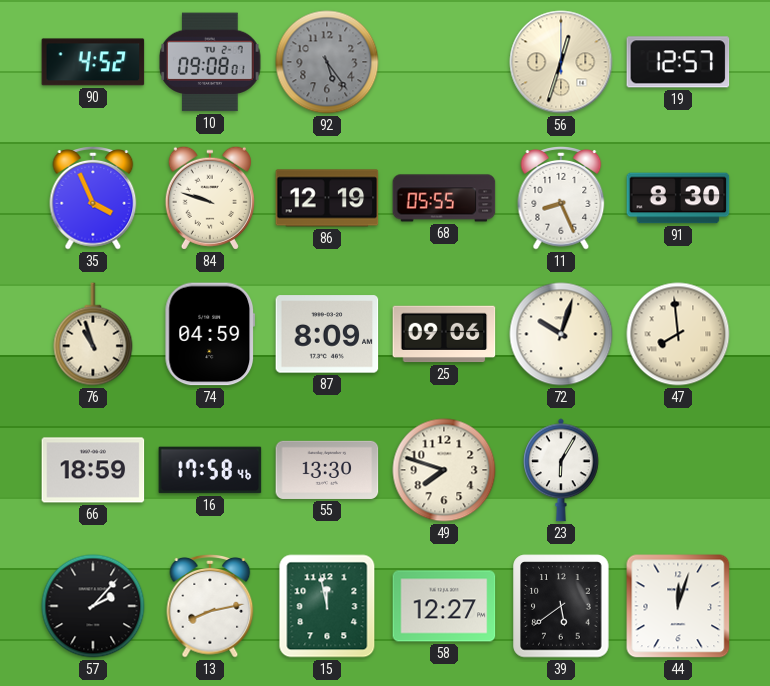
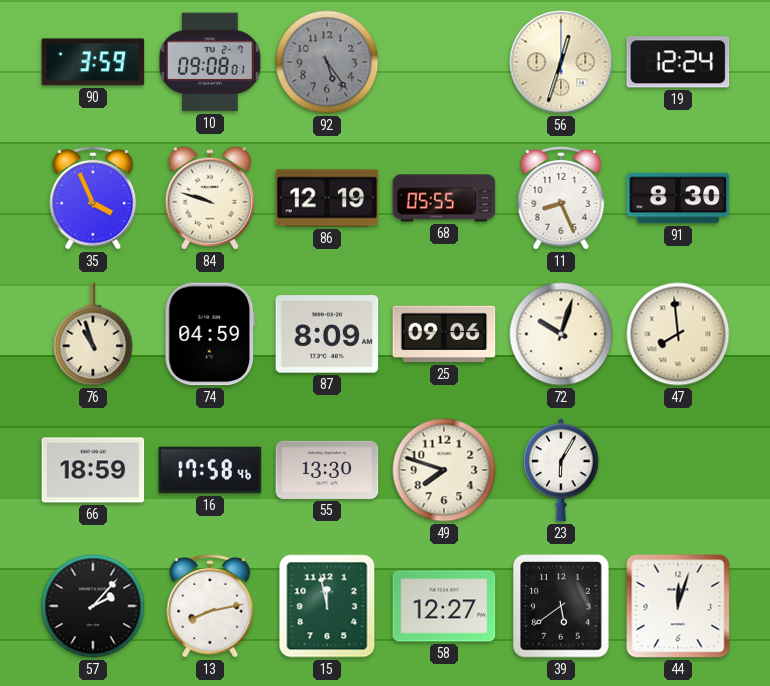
90: 4:52 -> 3:59 (93, 62)
19: 12:57 -> 12:24 (678, 62)
